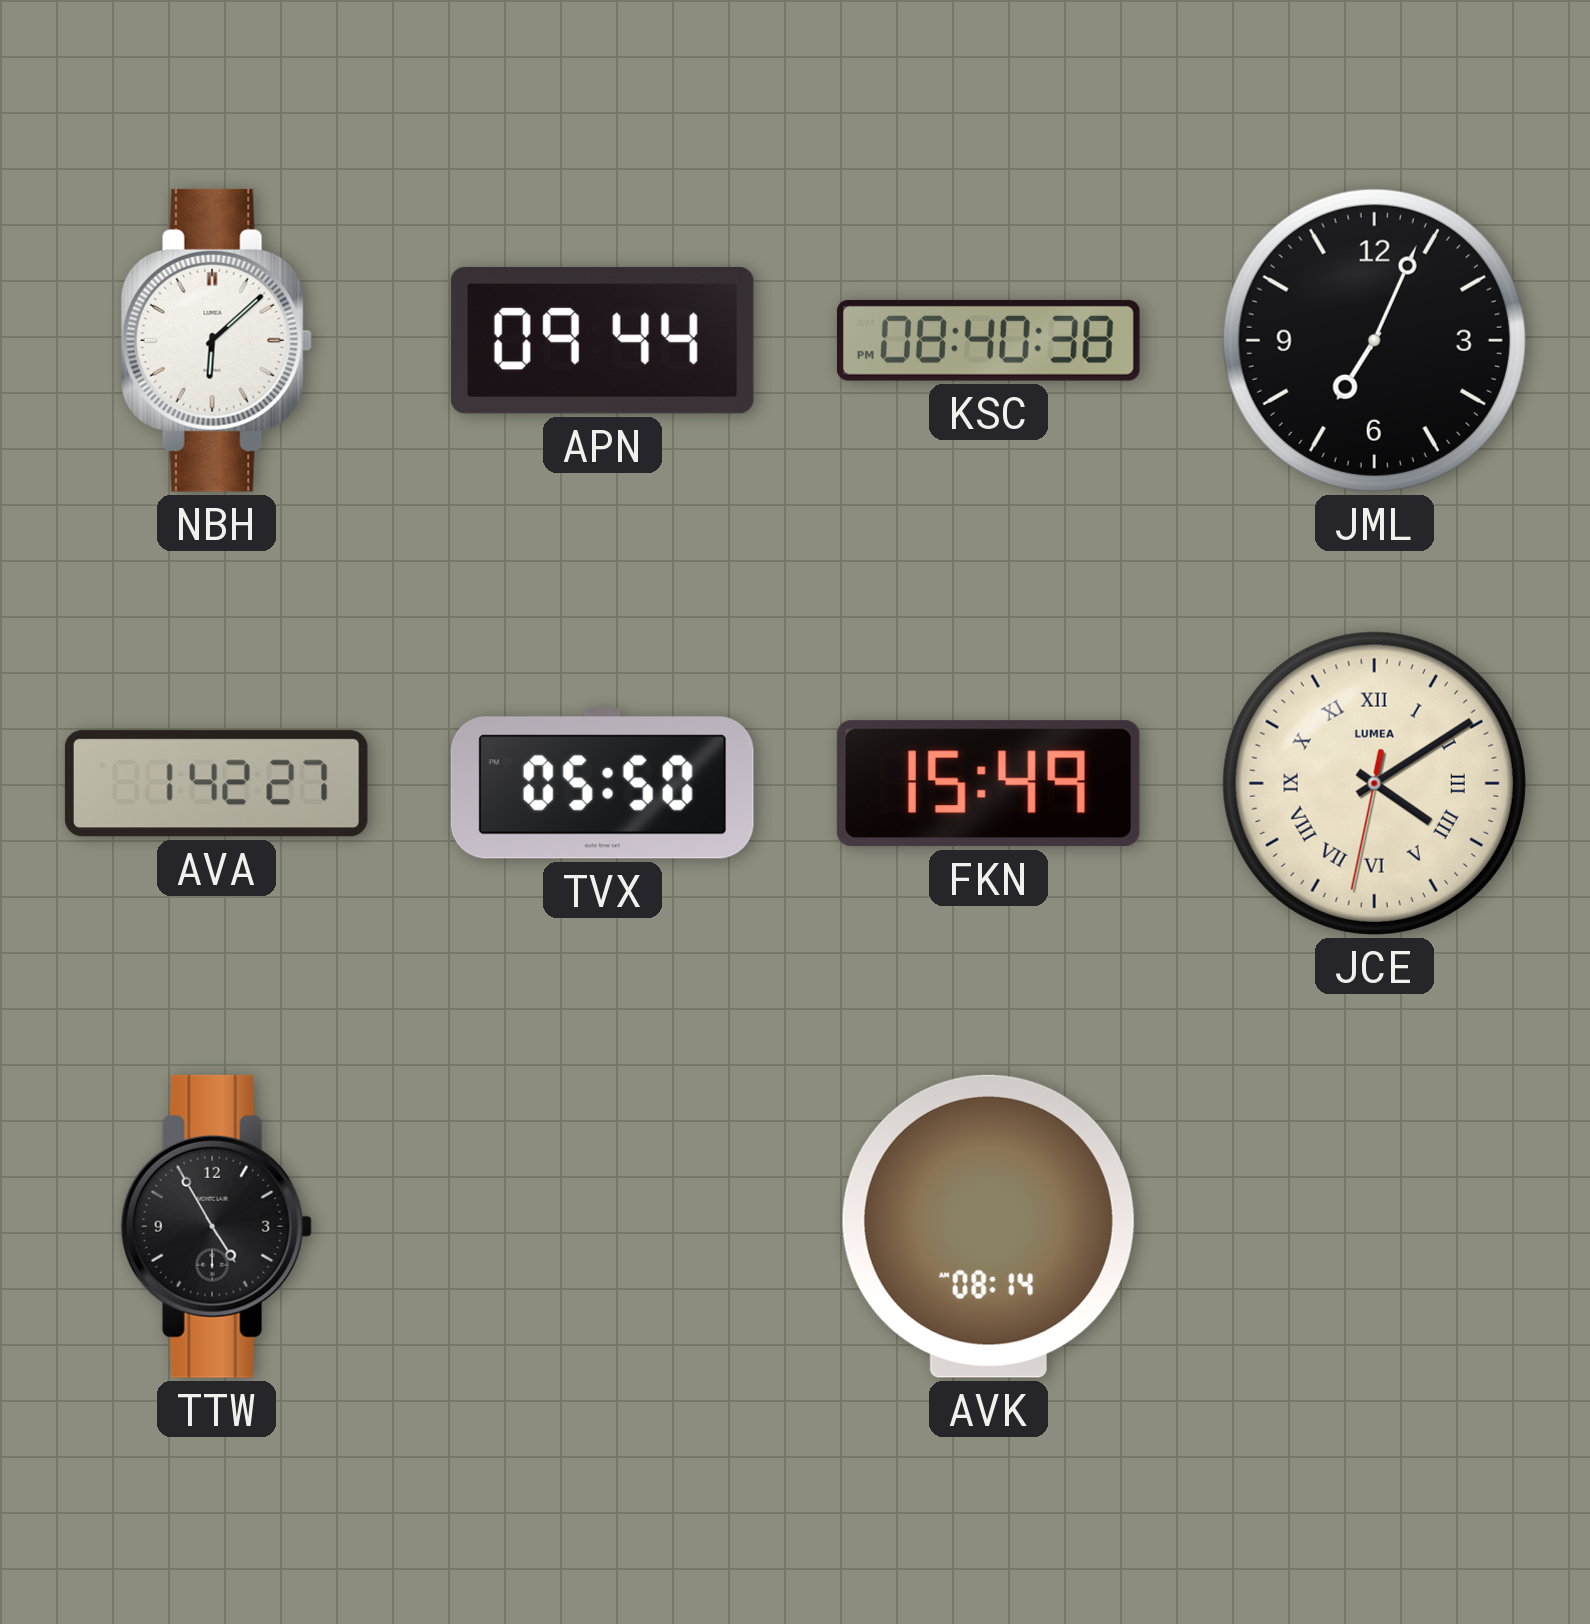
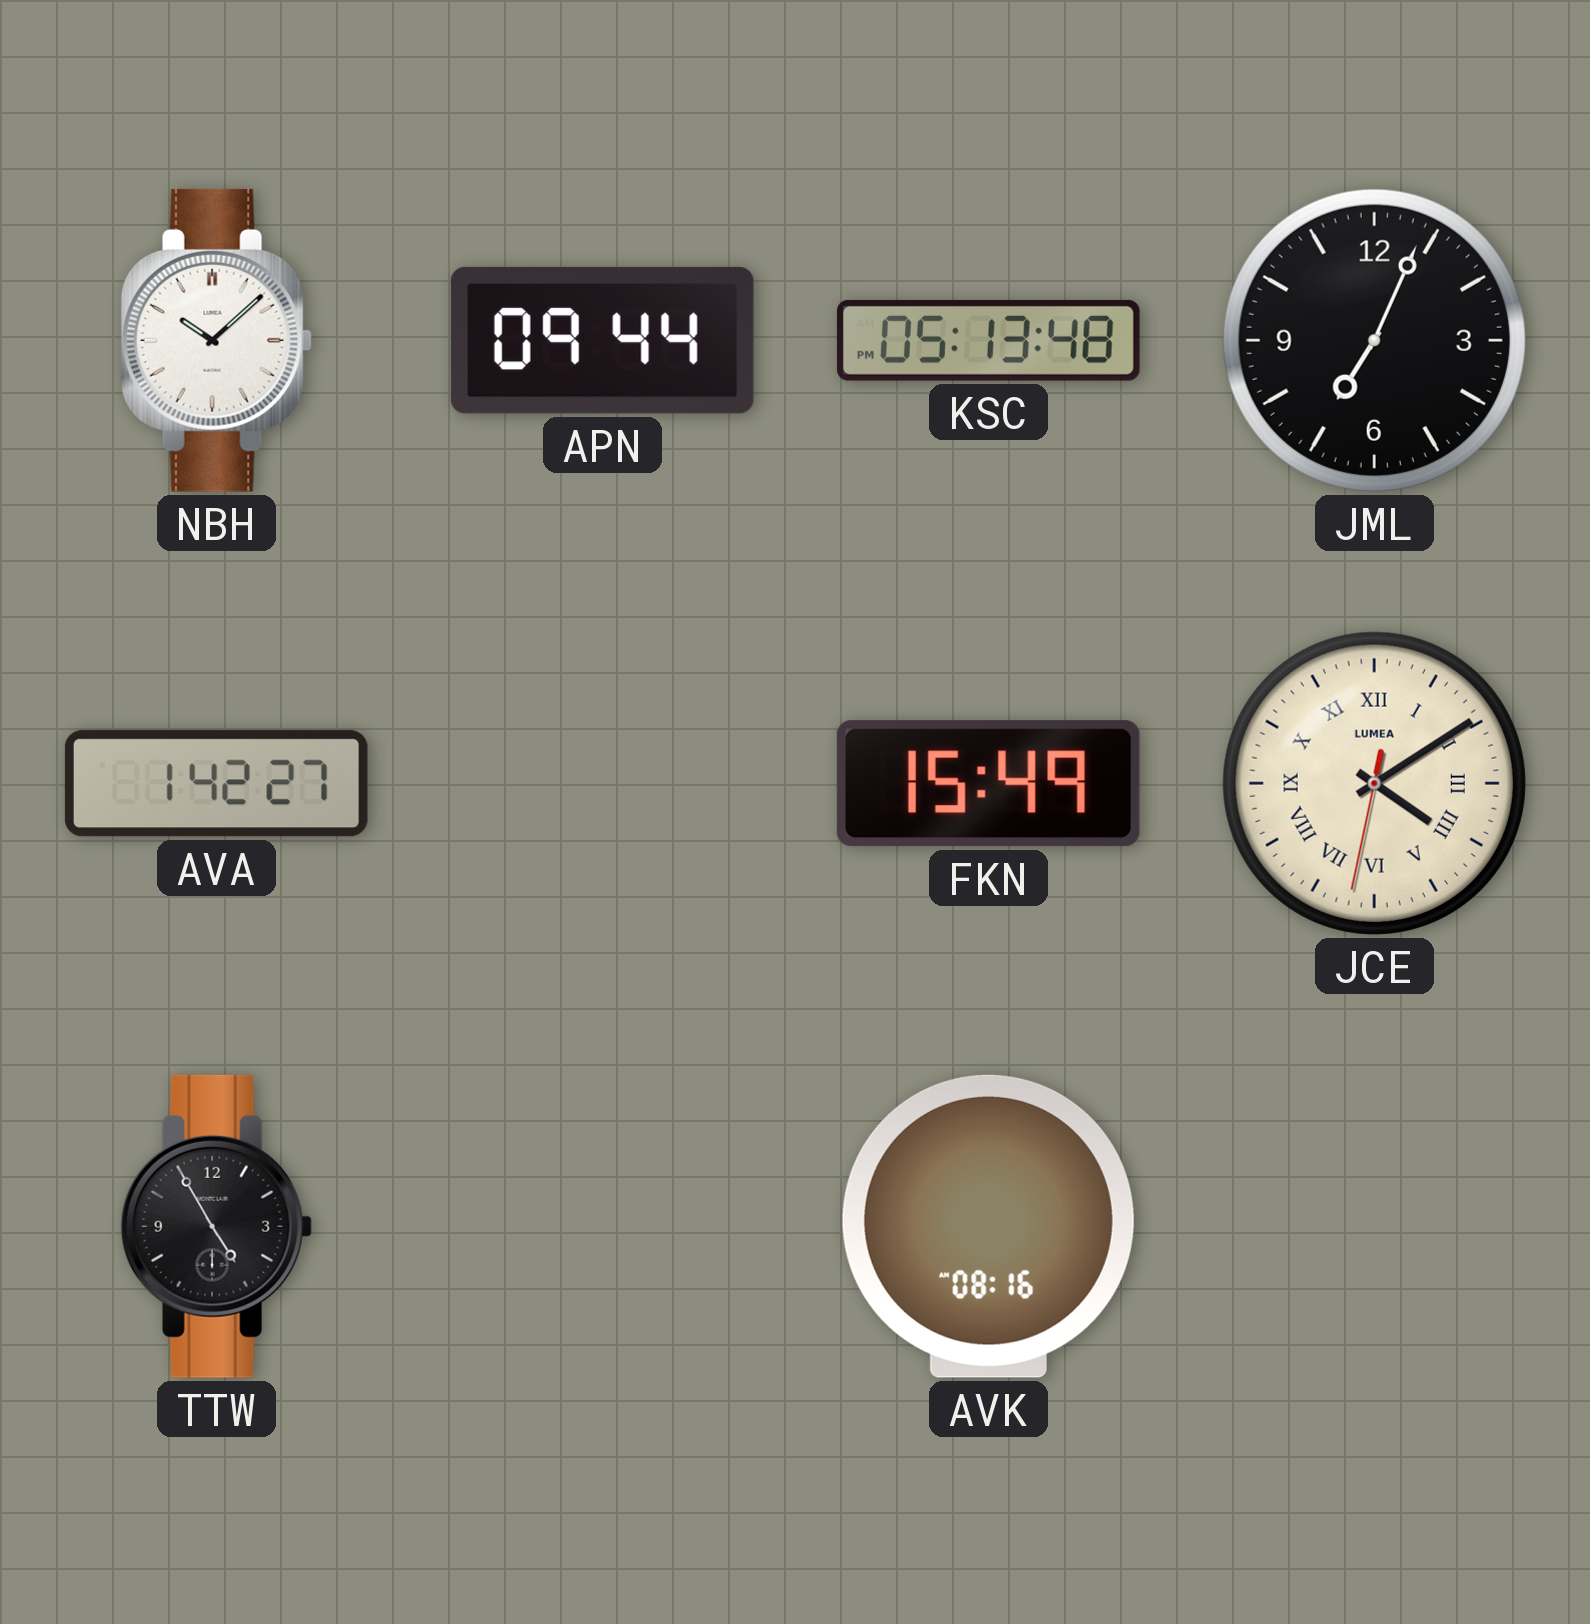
NBH: 6:08 -> 10:08 (216, 340)
KSC: 08:40 -> 05:13 (988, 340)
TVX: 05:50 -> none (602, 784)
AVK: 08:14 -> 08:16 (988, 1226)
